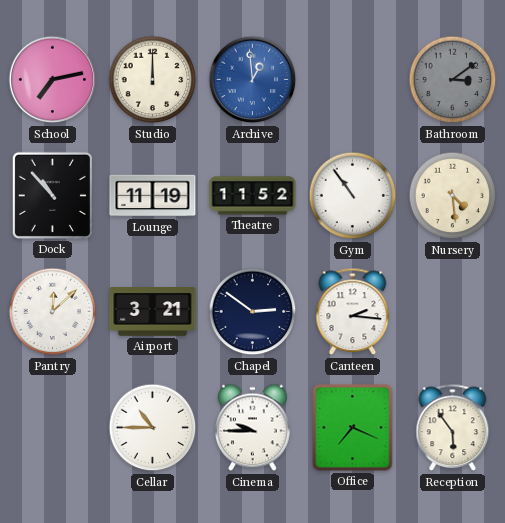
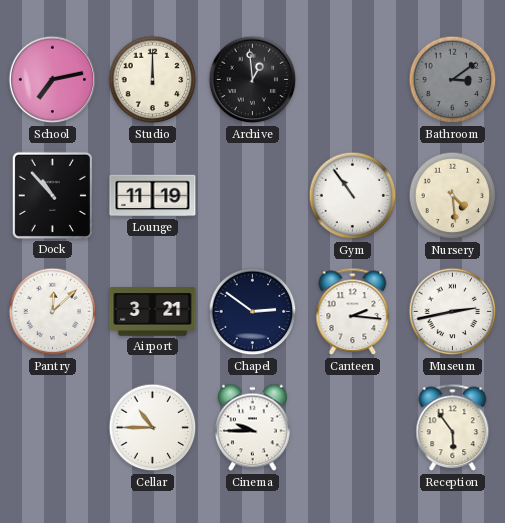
Archive dial: blue -> black (253, 80)
Theatre: 11:52 -> none (253, 196)
Museum: none -> 2:43 (453, 312)
Office: 7:19 -> none (353, 428)
